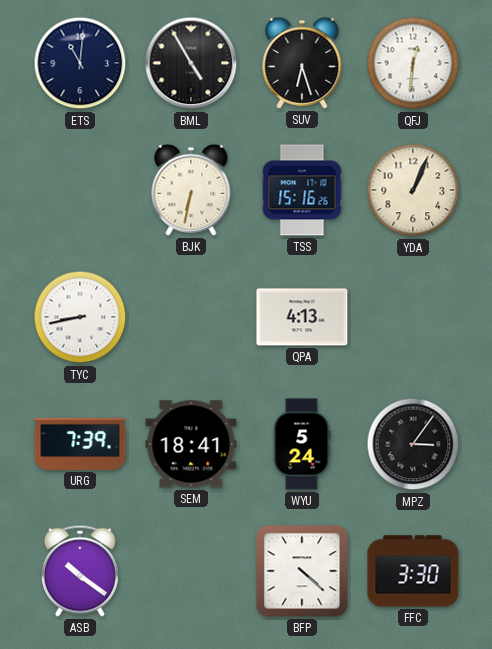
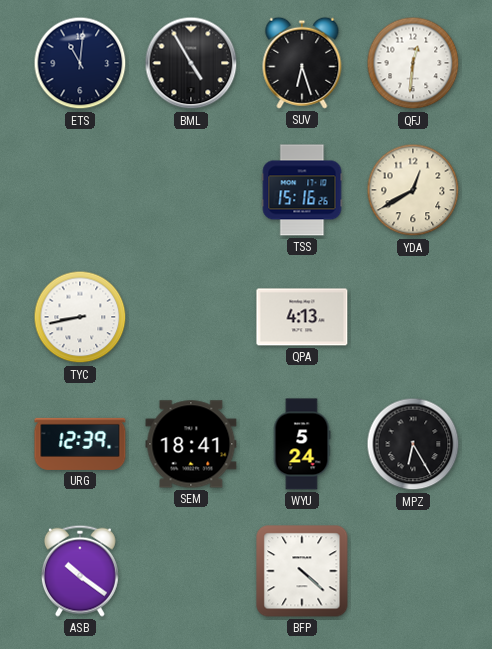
BJK: 6:32 -> none (191, 190)
YDA: 1:04 -> 12:40 (413, 190)
URG: 7:39 -> 12:39 (80, 444)
MPZ: 3:06 -> 6:25 (413, 444)
FFC: 3:30 -> none (413, 571)
